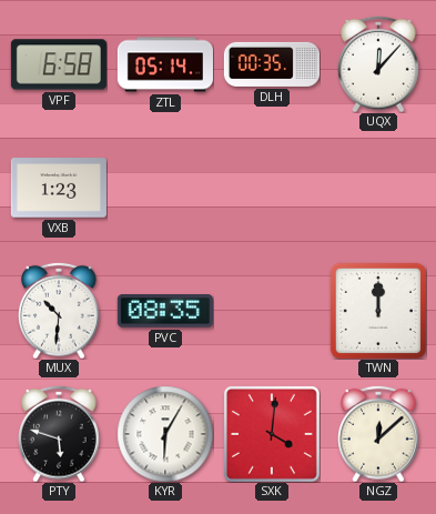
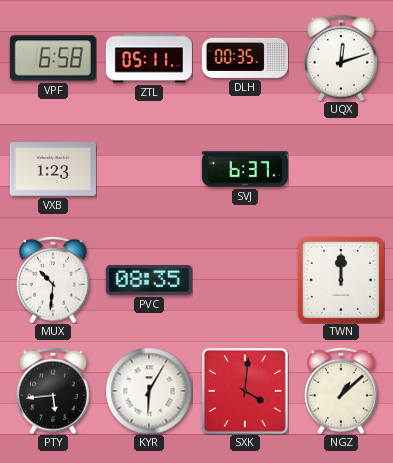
ZTL: 05:14 -> 05:11 (149, 58)
UQX: 12:07 -> 12:12 (342, 58)
SVJ: none -> 6:37 (245, 169)
PTY: 5:48 -> 5:44 (54, 391)
NGZ: 12:08 -> 1:08 (342, 391)
